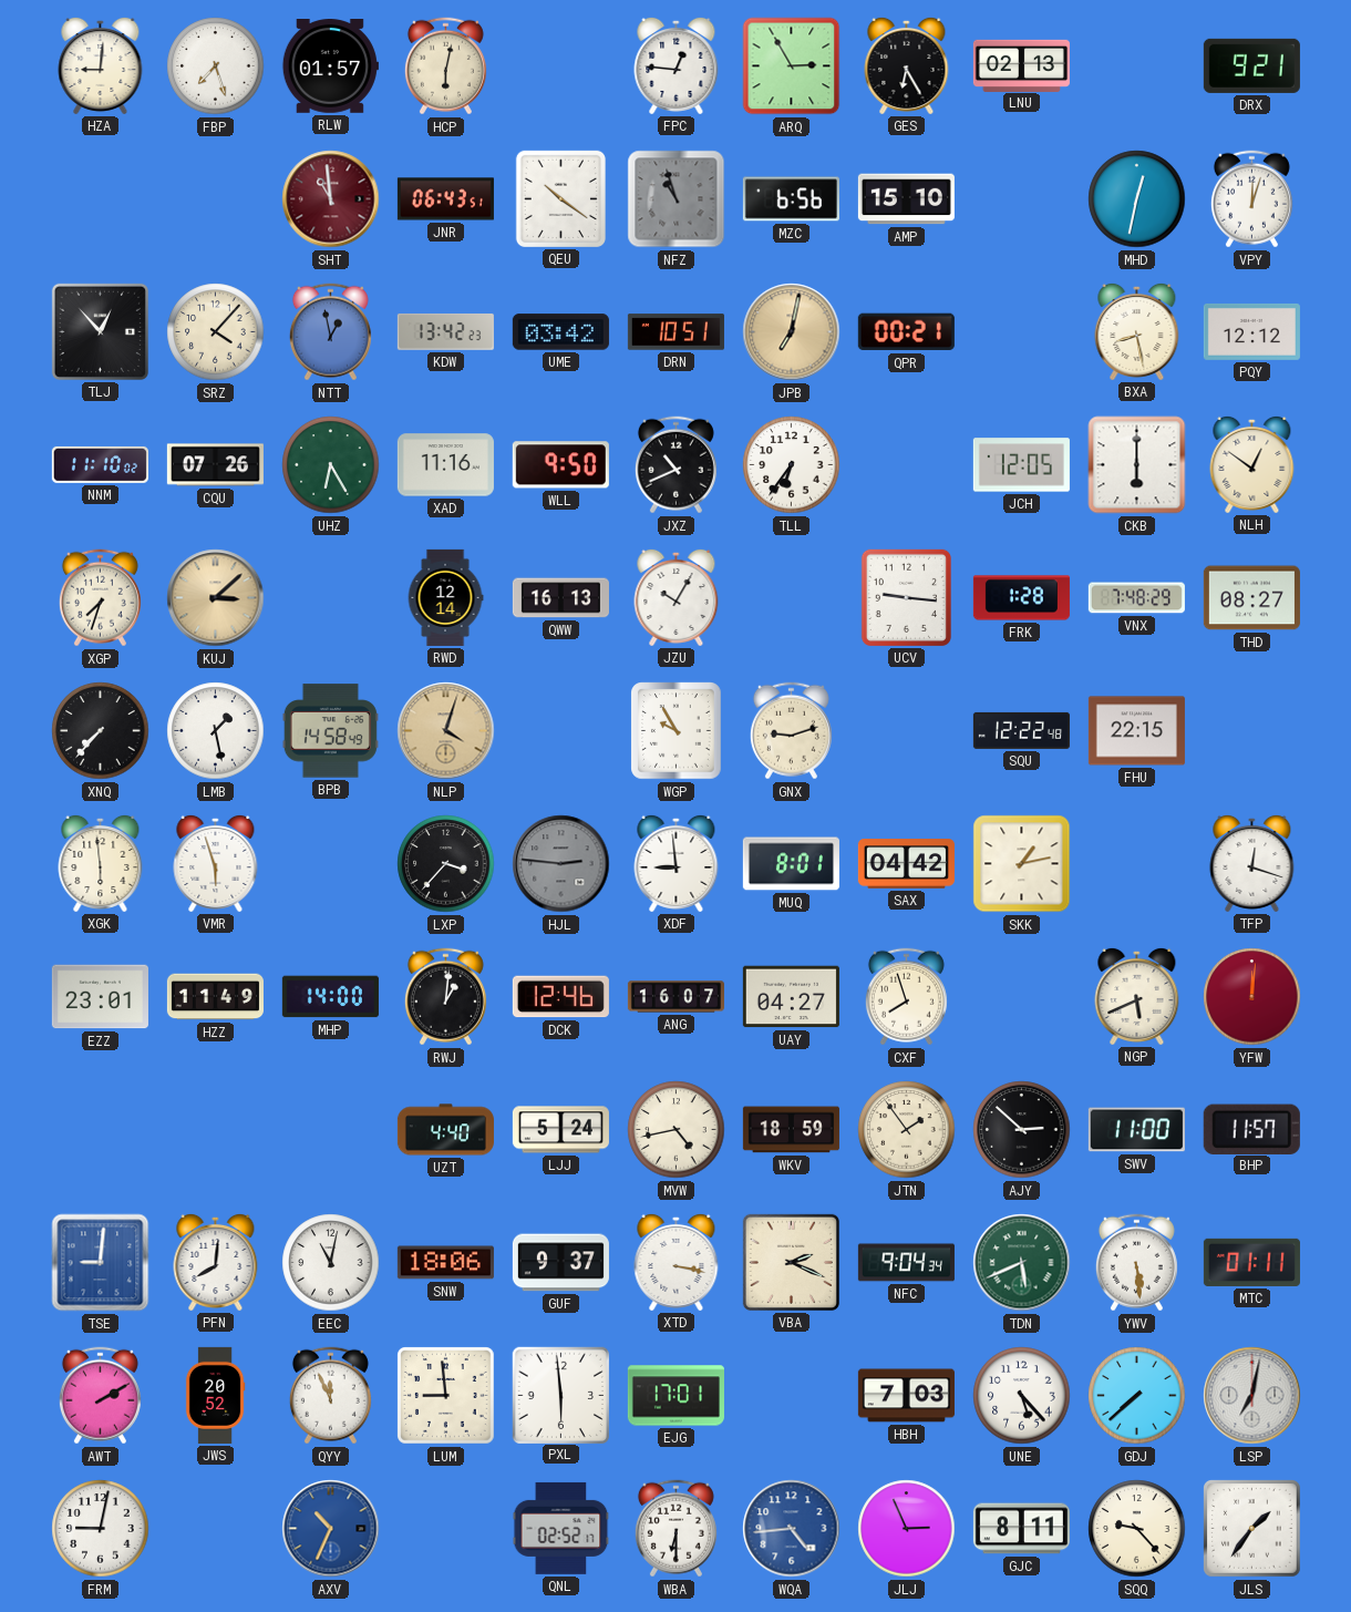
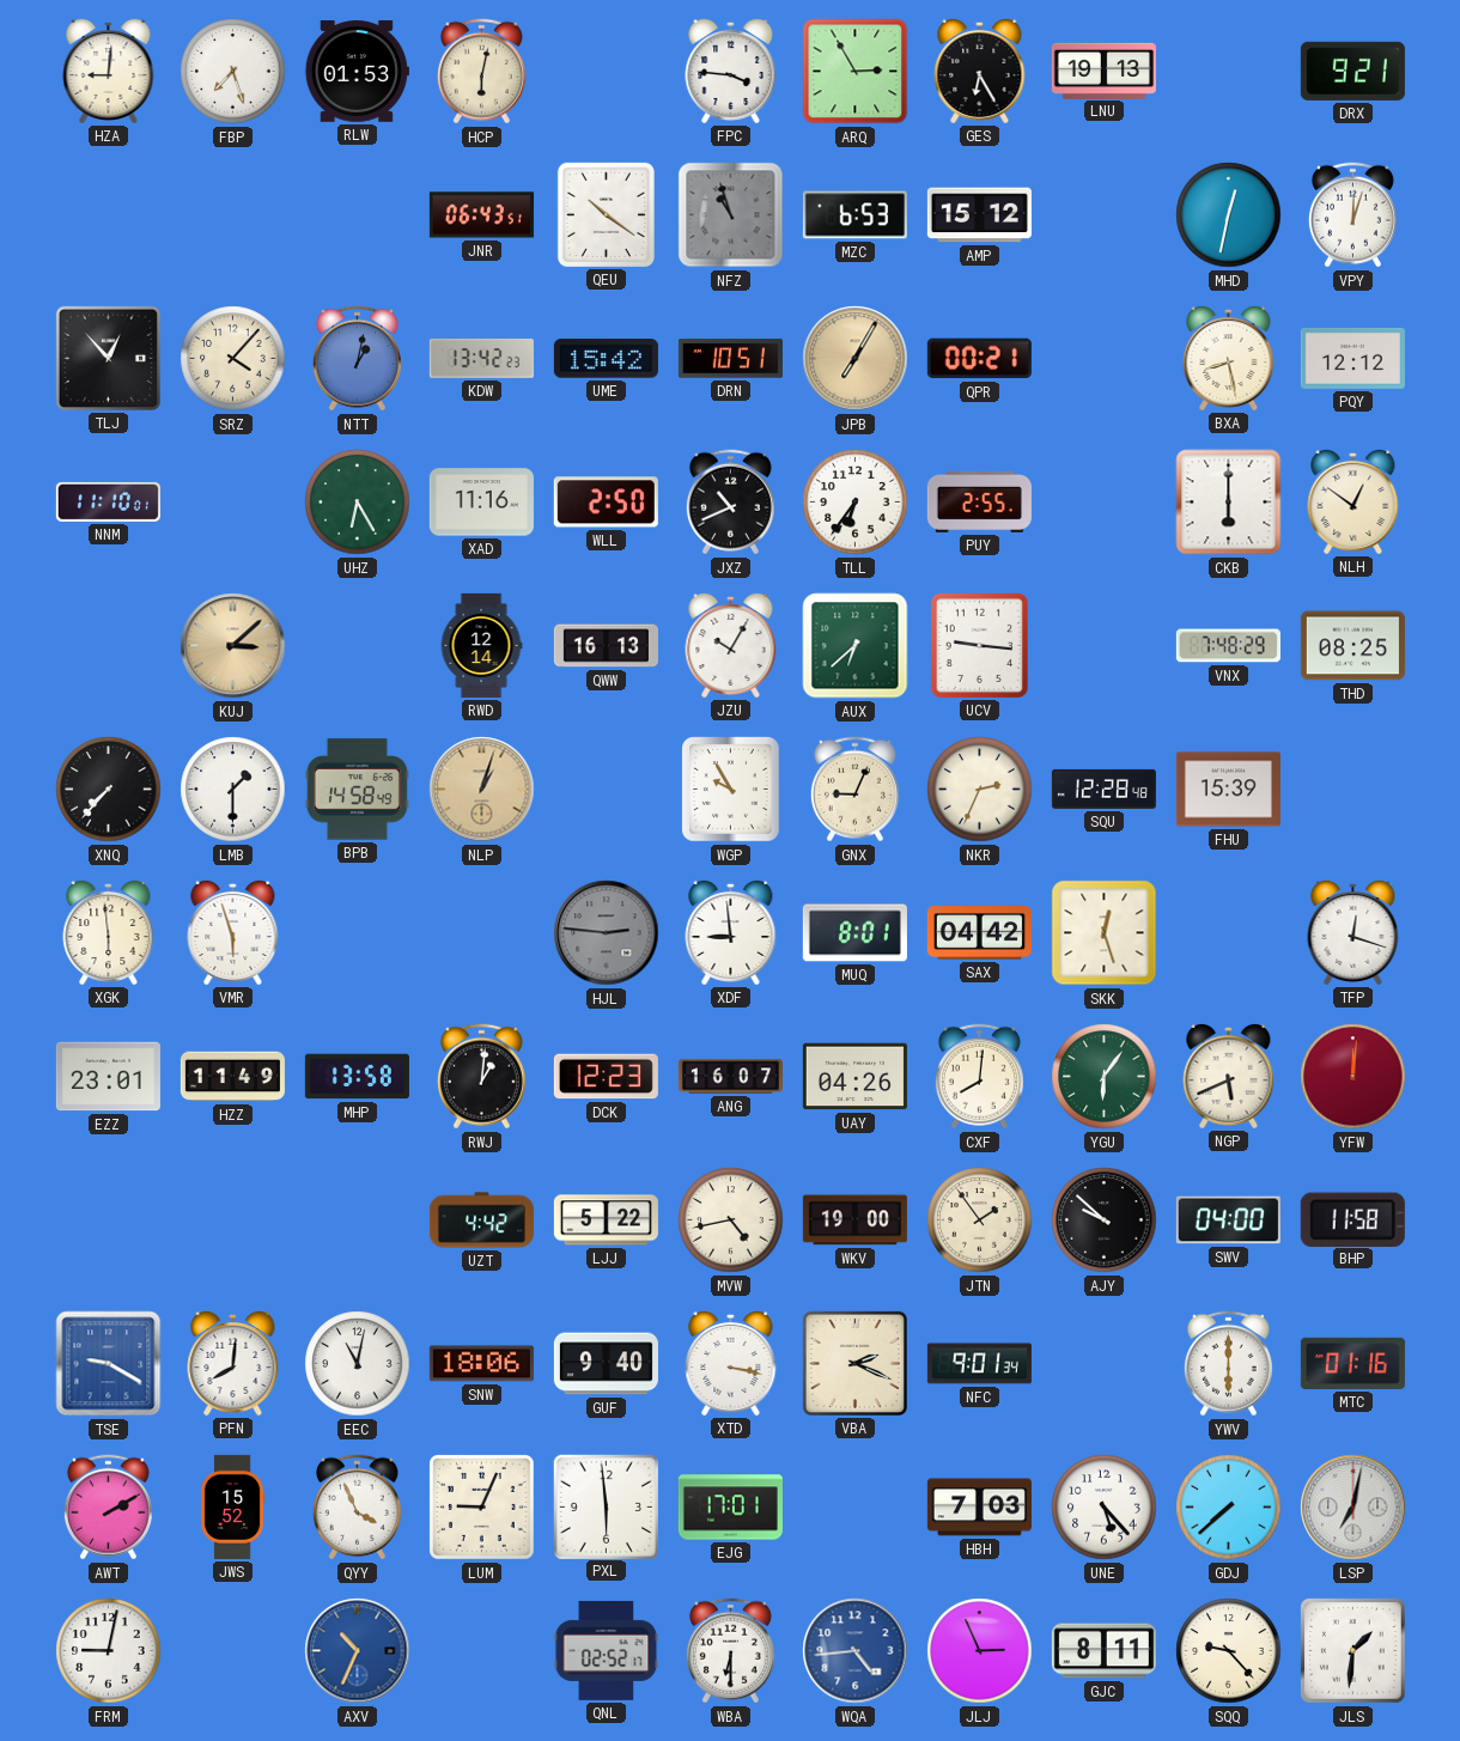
RLW: 01:57 -> 01:53 (357, 72)
FPC: 12:46 -> 3:46 (731, 71)
LNU: 02:13 -> 19:13 (1103, 71)
SHT: 10:59 -> none (331, 199)
MZC: 6:56 -> 6:53 (854, 215)
AMP: 15:10 -> 15:12 (979, 215)
NTT: 12:58 -> 1:02 (357, 359)
UME: 03:42 -> 15:42 (606, 359)
JPB: 7:02 -> 7:05 (856, 359)
NNM: 11:10:02 -> 11:10:01 (108, 501)
CQU: 07:26 -> none (215, 465)
WLL: 9:50 -> 2:50 (606, 503)
PUY: none -> 2:55 (979, 501)
JCH: 12:05 -> none (1021, 465)
XGP: 7:33 -> none (100, 598)
AUX: none -> 6:38 (856, 646)
FRK: 1:28 -> none (1021, 598)
THD: 08:27 -> 08:25 (1352, 646)
LMB: 1:28 -> 1:30 (233, 790)
NLP: 4:03 -> 1:03 (482, 790)
GNX: 9:12 -> 9:04 (854, 790)
NKR: none -> 2:34 (980, 790)
SQU: 12:22 -> 12:28 (1103, 789)
FHU: 22:15 -> 15:39 (1228, 790)
LXP: 3:37 -> none (446, 864)
SKK: 1:13 -> 12:27 (1105, 933)
MHP: 14:00 -> 13:58 (357, 1077)
DCK: 12:46 -> 12:23 (606, 1077)
UAY: 04:27 -> 04:26 (854, 1077)
CXF: 7:57 -> 8:01 (979, 1077)
YGU: none -> 6:06 (1105, 1077)
UZT: 4:40 -> 4:42 (481, 1220)
LJJ: 5:24 -> 5:22 (606, 1220)
WKV: 18:59 -> 19:00 (854, 1220)
AJY: 2:52 -> 9:52 (1105, 1220)
SWV: 11:00 -> 04:00 (1228, 1220)
BHP: 11:57 -> 11:58 (1352, 1219)
TSE: 9:01 -> 9:20 (109, 1364)
GUF: 9:37 -> 9:40 (606, 1364)
NFC: 9:04 -> 9:01 (979, 1364)
TDN: 5:41 -> none (1022, 1263)
YWV: 5:29 -> 6:00 (1228, 1364)
MTC: 01:11 -> 01:16 (1352, 1363)
JWS: 20:52 -> 15:52 (232, 1506)
QYY: 11:56 -> 3:56 (357, 1508)
LUM: 8:59 -> 9:04 (482, 1508)
JLS: 1:36 -> 1:31 (1353, 1651)
